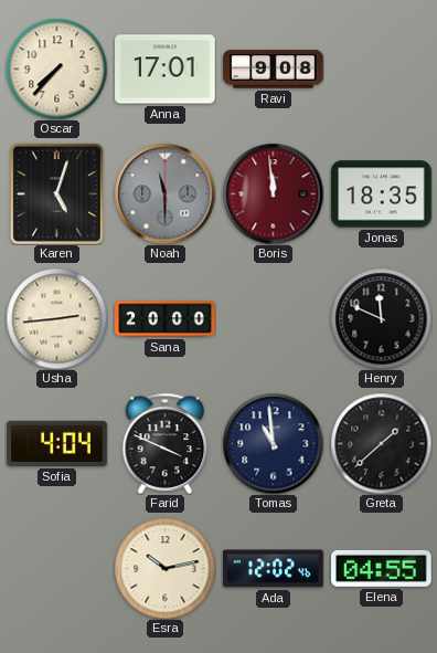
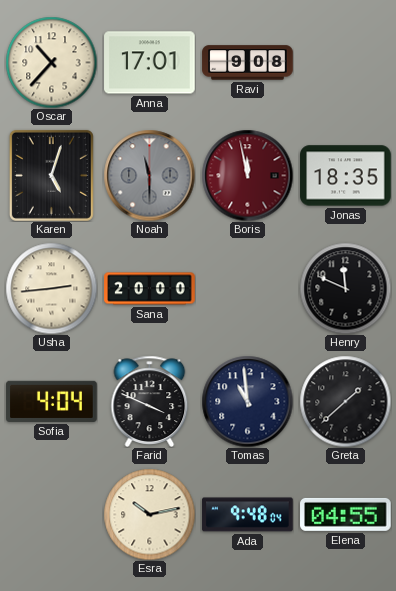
Oscar: 7:37 -> 10:37 (51, 62)
Boris: 11:59 -> 11:58 (247, 175)
Ada: 12:02 -> 9:48 (248, 515)
